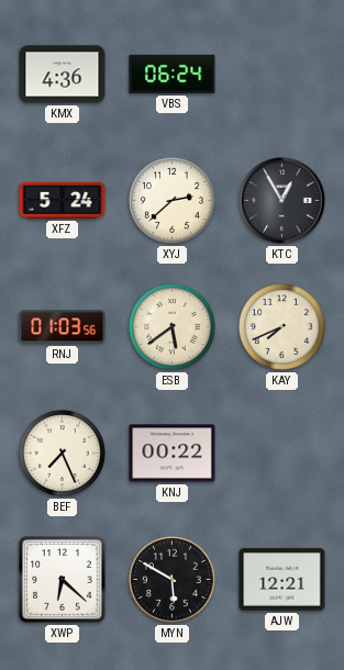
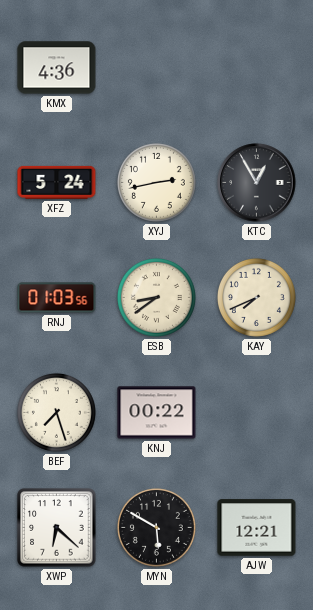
VBS: 06:24 -> none (173, 74)
XYJ: 2:38 -> 2:43 (156, 182)
ESB: 5:39 -> 8:39 (156, 297)
BEF: 7:26 -> 7:27 (56, 412)
